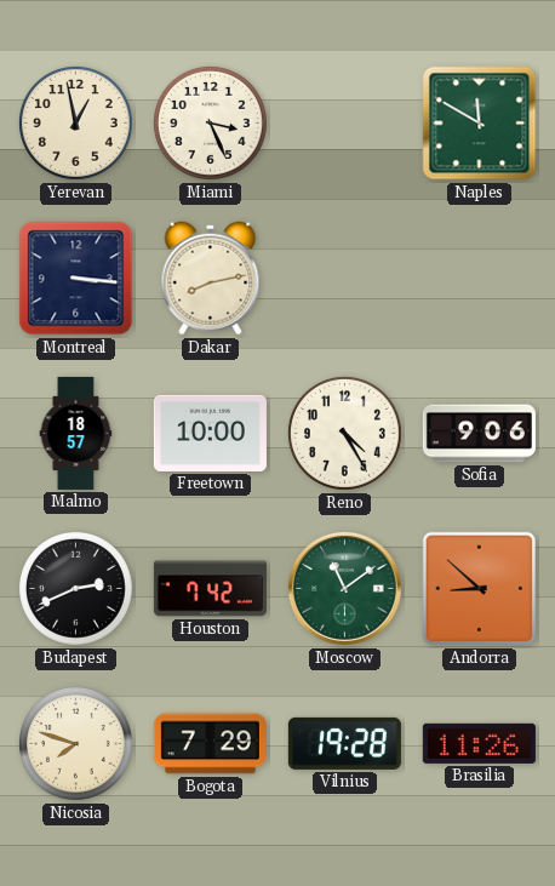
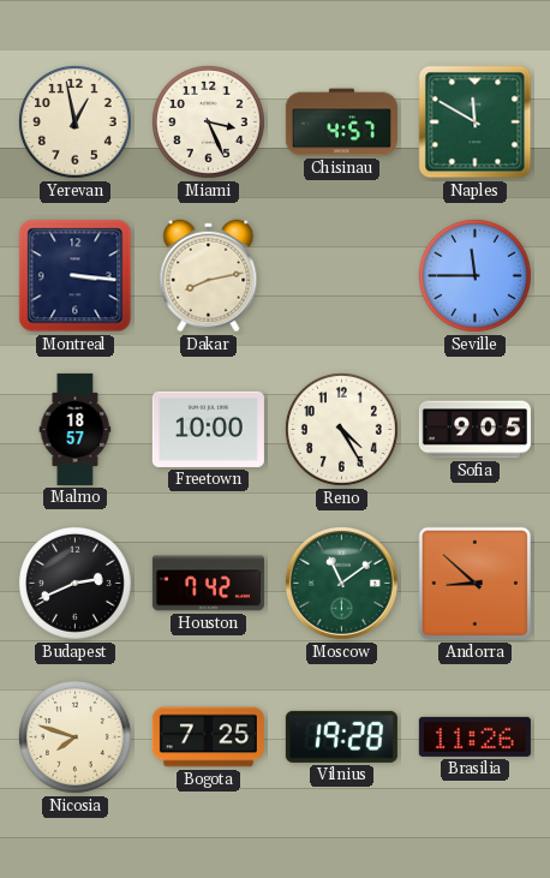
Chisinau: none -> 4:57 (341, 123)
Seville: none -> 11:45 (474, 275)
Sofia: 9:06 -> 9:05 (474, 430)
Bogota: 7:29 -> 7:25 (208, 737)
